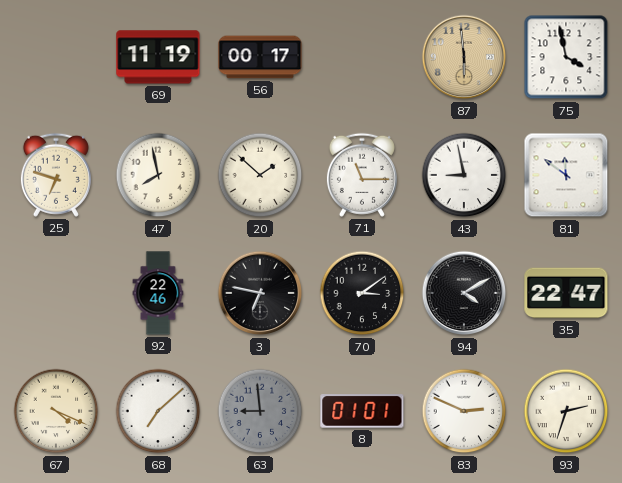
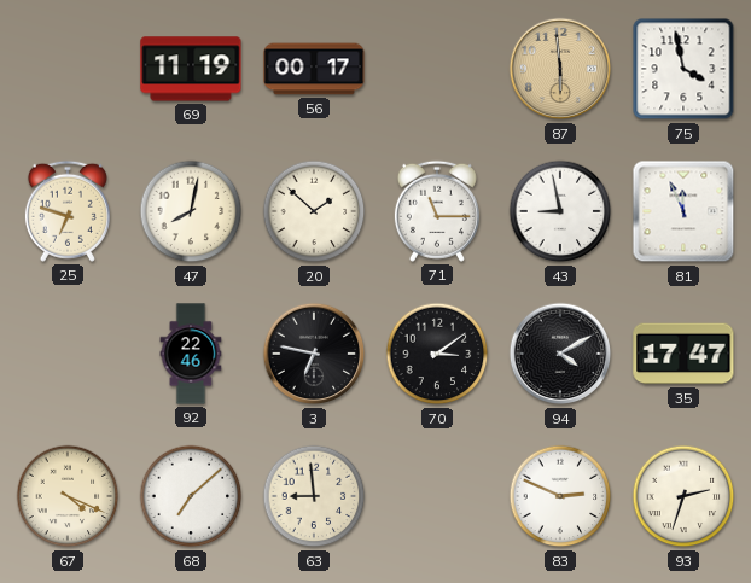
47: 7:58 -> 8:02 (191, 211)
81: 11:51 -> 11:56 (683, 211)
35: 22:47 -> 17:47 (683, 354)
63 dial: grey -> cream (314, 496)
8: 01:01 -> none (362, 411)
